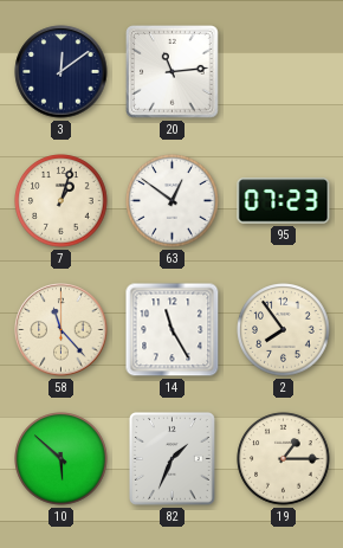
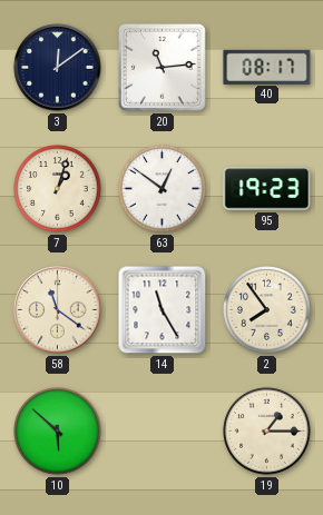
40: none -> 08:17 (267, 67)
95: 07:23 -> 19:23 (267, 189)
58: 11:23 -> 11:21 (58, 310)
82: 1:34 -> none (173, 459)
